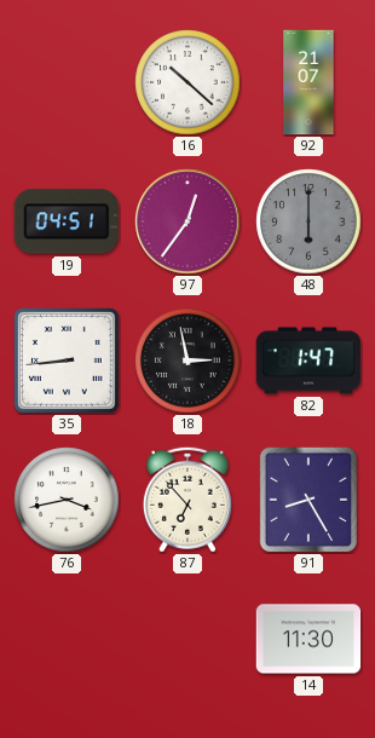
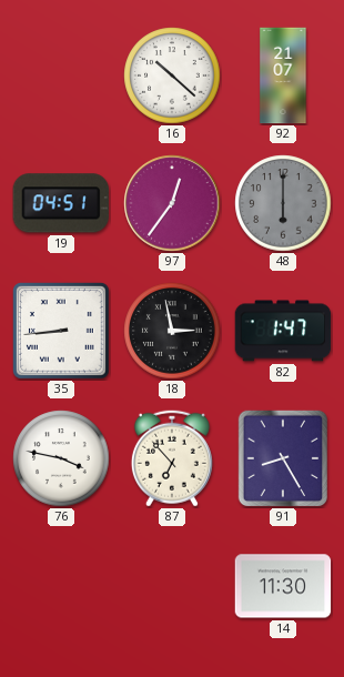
76: 3:43 -> 3:47 (61, 458)
